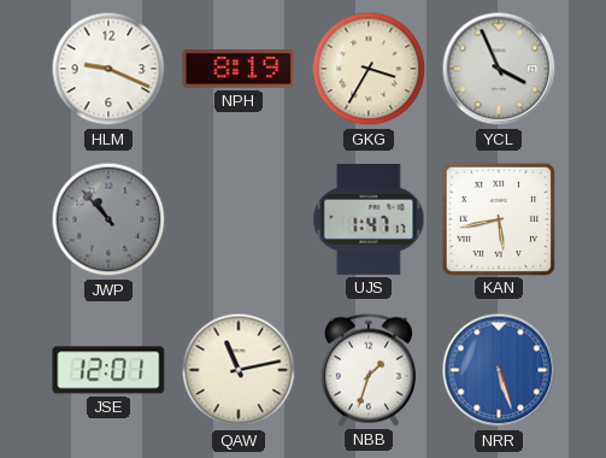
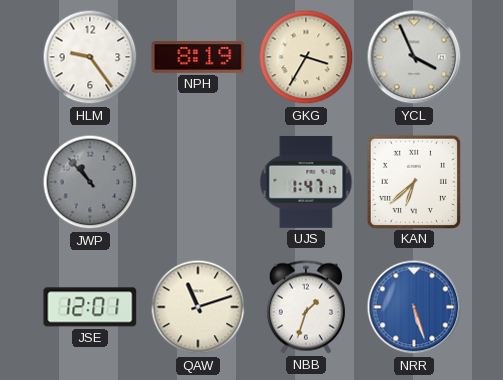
HLM: 9:19 -> 9:24 (90, 57)
KAN: 5:43 -> 6:38 (413, 181)
QAW: 11:13 -> 11:12 (198, 307)
